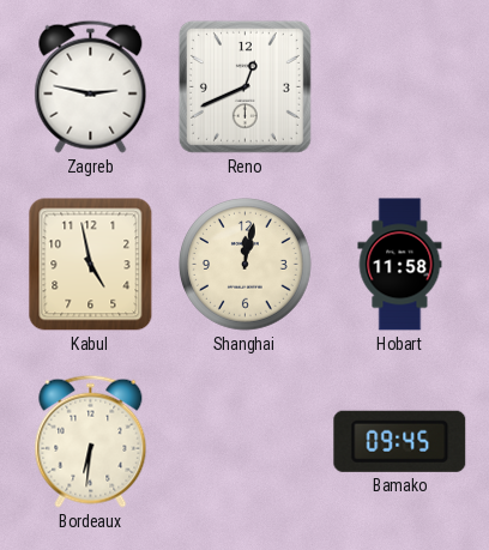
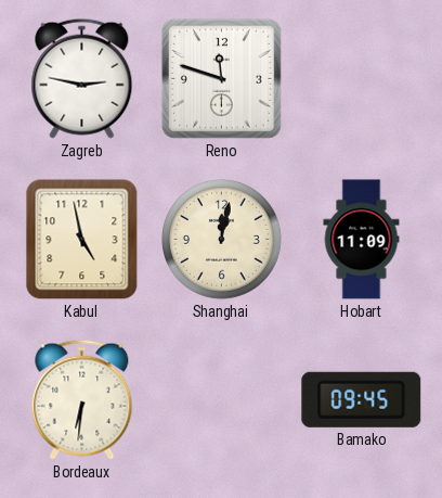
Reno: 12:41 -> 11:48 (221, 78)
Hobart: 11:58 -> 11:09 (362, 240)
